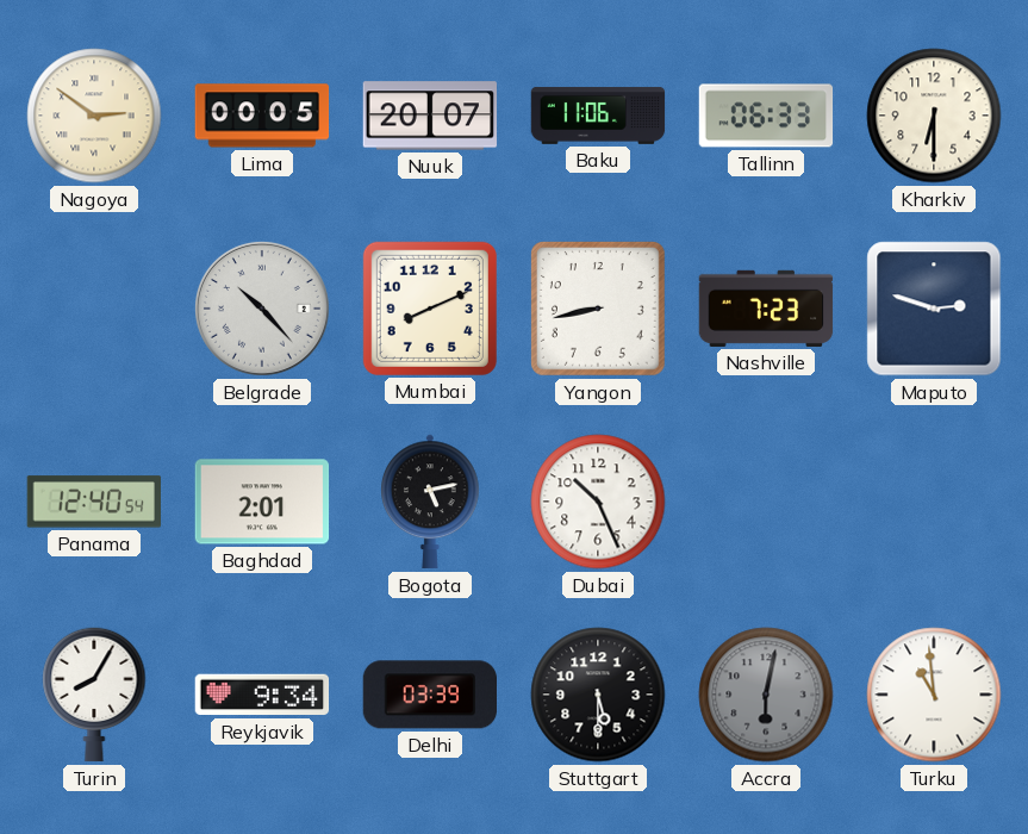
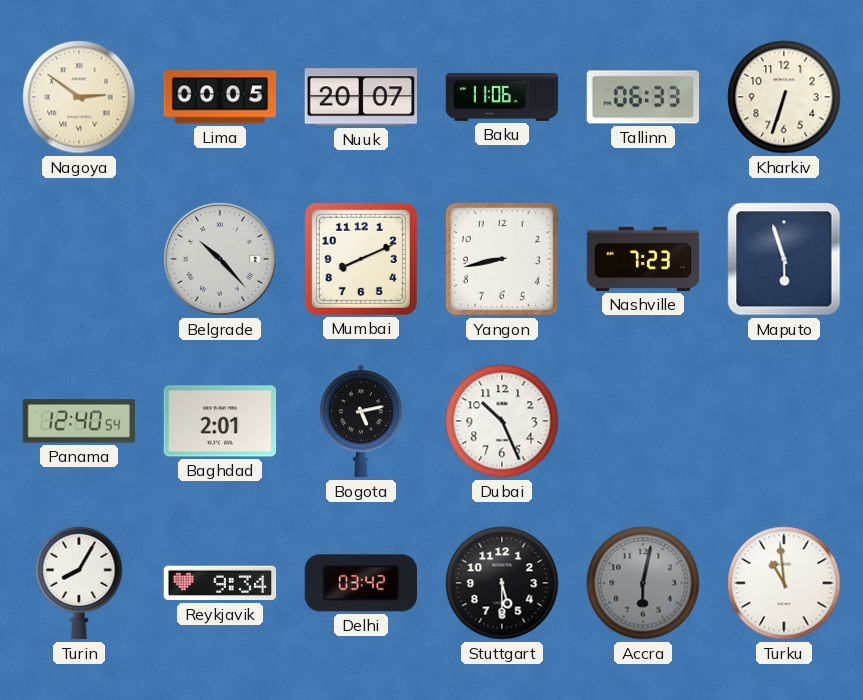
Kharkiv: 6:30 -> 6:33 (784, 97)
Maputo: 2:48 -> 5:57 (784, 259)
Delhi: 03:39 -> 03:42 (360, 583)
